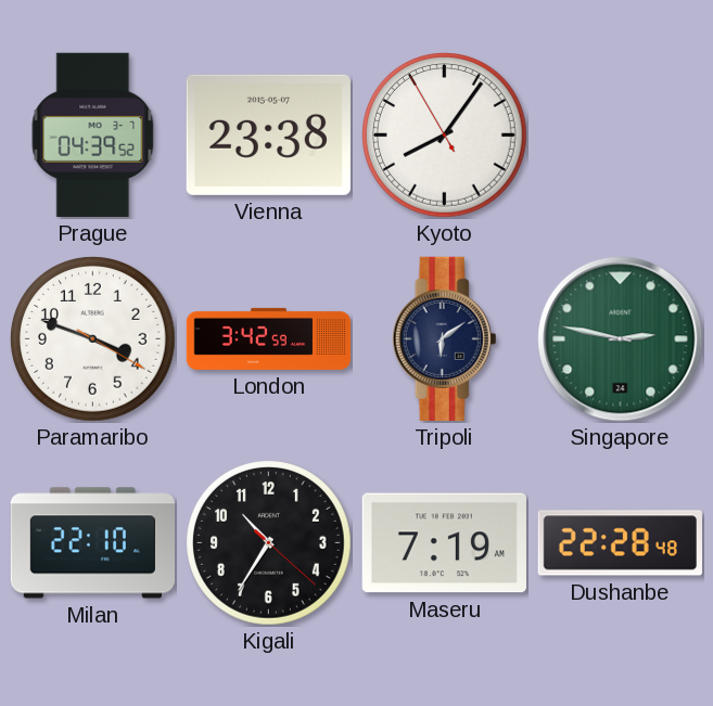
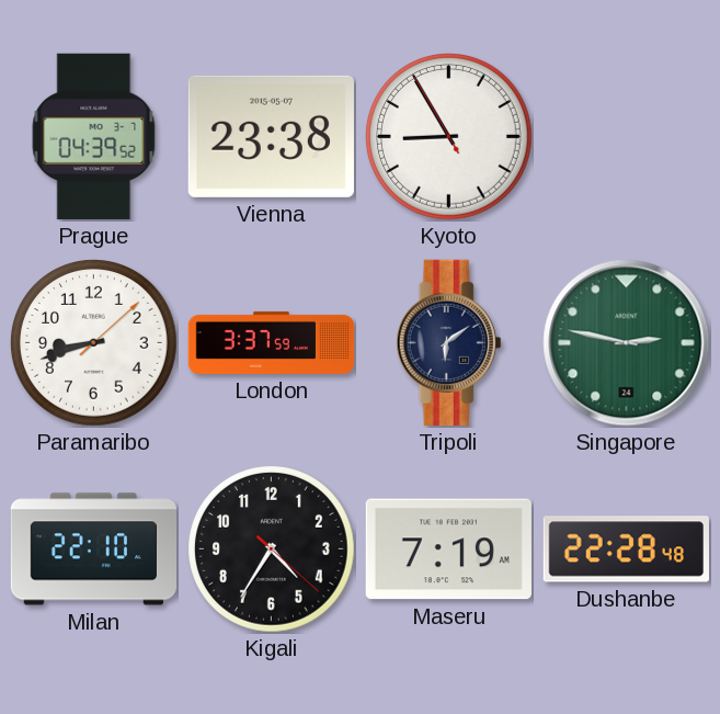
Kyoto: 8:05 -> 8:54 (449, 137)
Paramaribo: 3:48 -> 8:42 (94, 343)
London: 3:42 -> 3:37 (272, 342)
Kigali: 10:35 -> 4:35 (272, 549)
